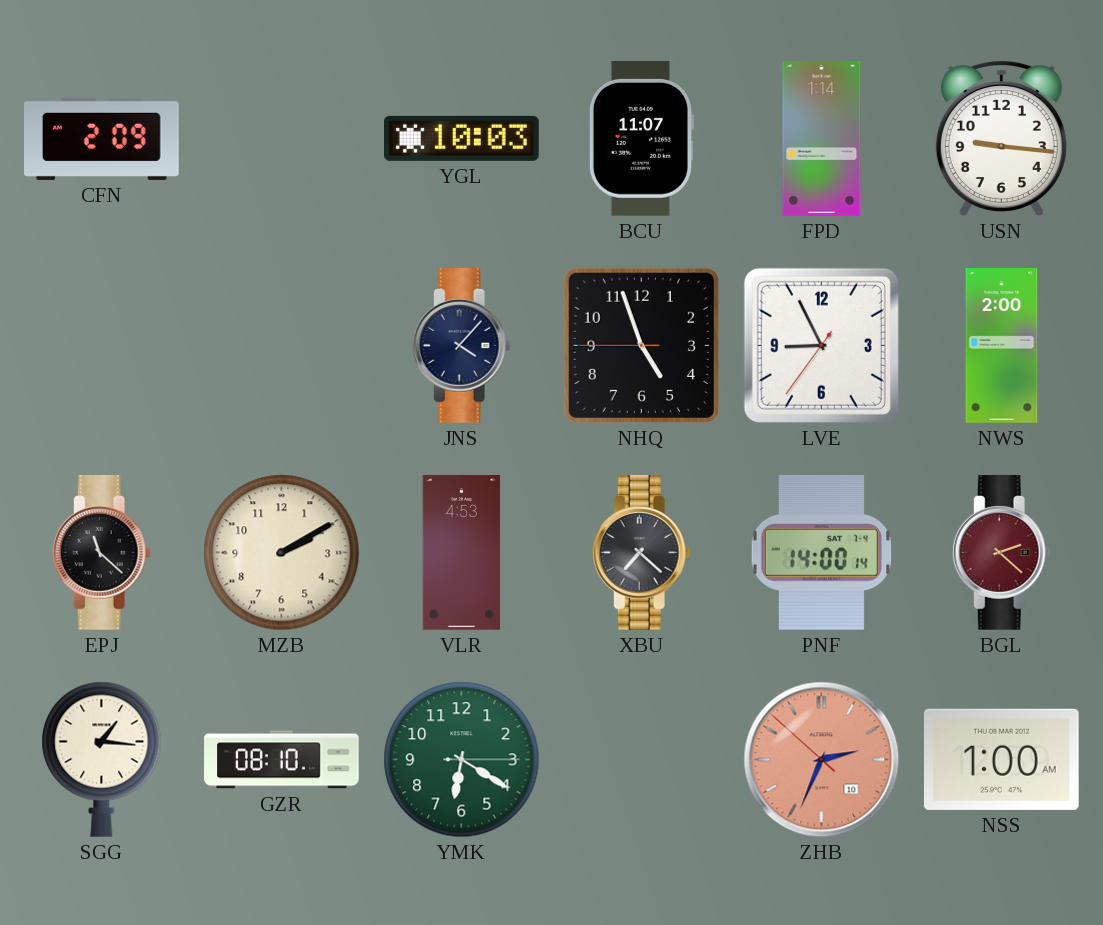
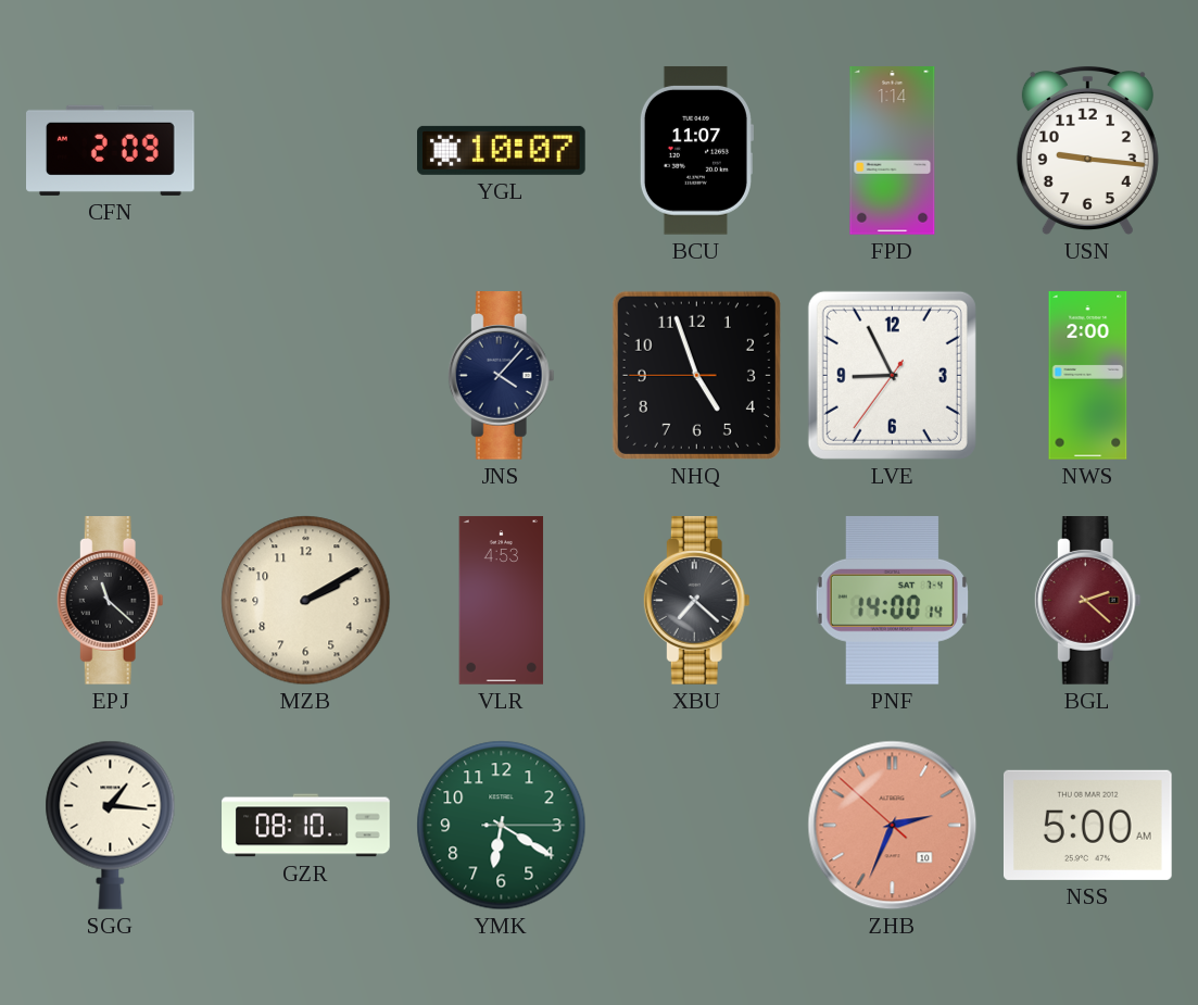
YGL: 10:03 -> 10:07 (502, 150)
NSS: 1:00 -> 5:00 (1087, 825)
